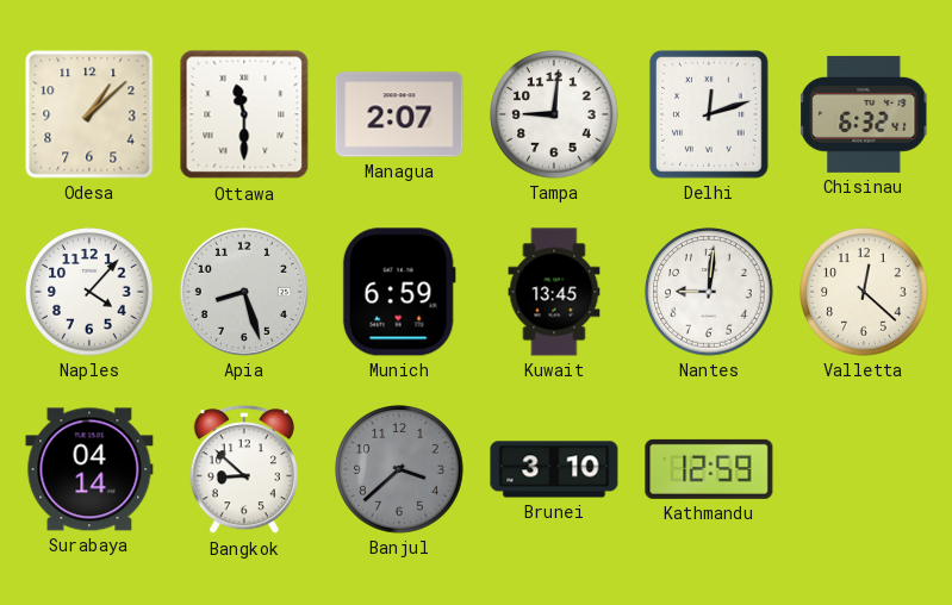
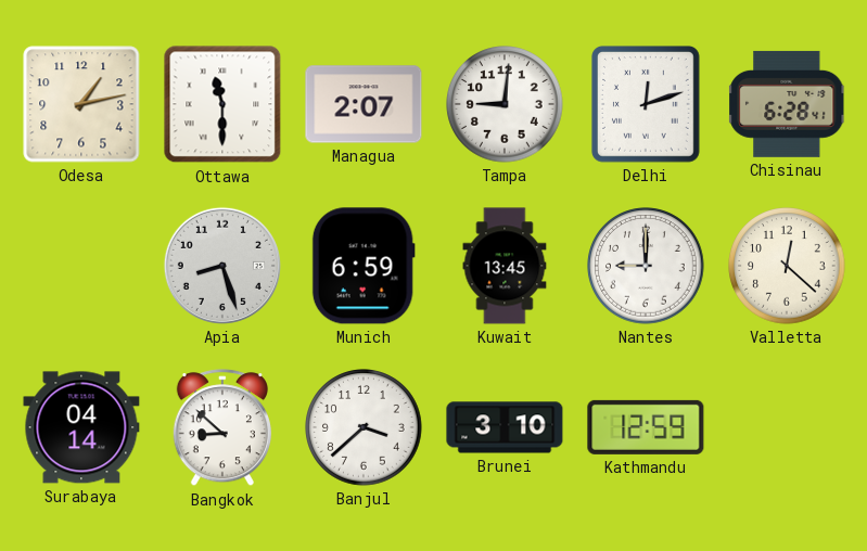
Odesa: 1:08 -> 1:13 (81, 104)
Chisinau: 6:32 -> 6:28 (787, 104)
Naples: 4:07 -> none (89, 292)
Nantes: 9:01 -> 9:00 (646, 266)
Banjul dial: grey -> white (364, 427)
